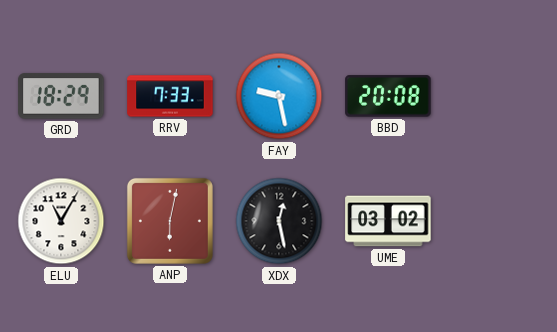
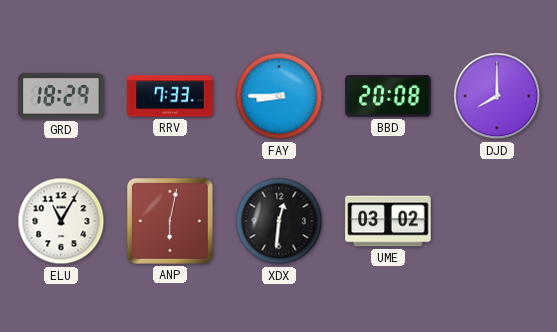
FAY: 9:28 -> 8:45 (279, 96)
DJD: none -> 8:00 (497, 96)
XDX: 12:28 -> 12:31 (279, 221)
